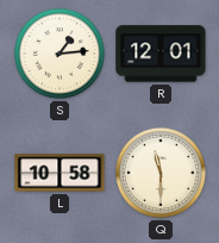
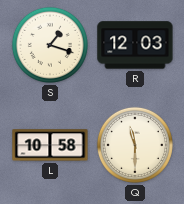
S: 1:14 -> 1:18 (50, 45)
R: 12:01 -> 12:03 (135, 45)
